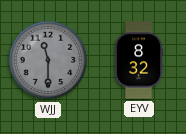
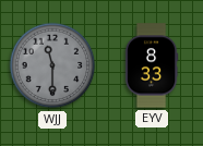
EYV: 8:32 -> 8:33 (152, 65)
